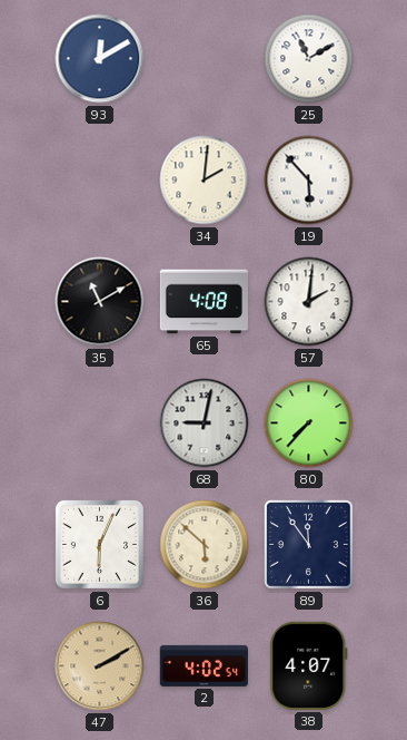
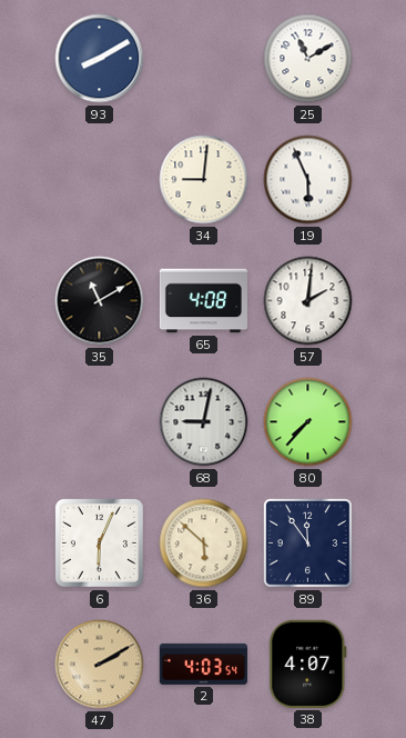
93: 12:10 -> 8:10 (100, 59)
34: 2:01 -> 9:01 (204, 180)
19: 5:53 -> 5:56 (308, 180)
2: 4:02 -> 4:03 (203, 664)
